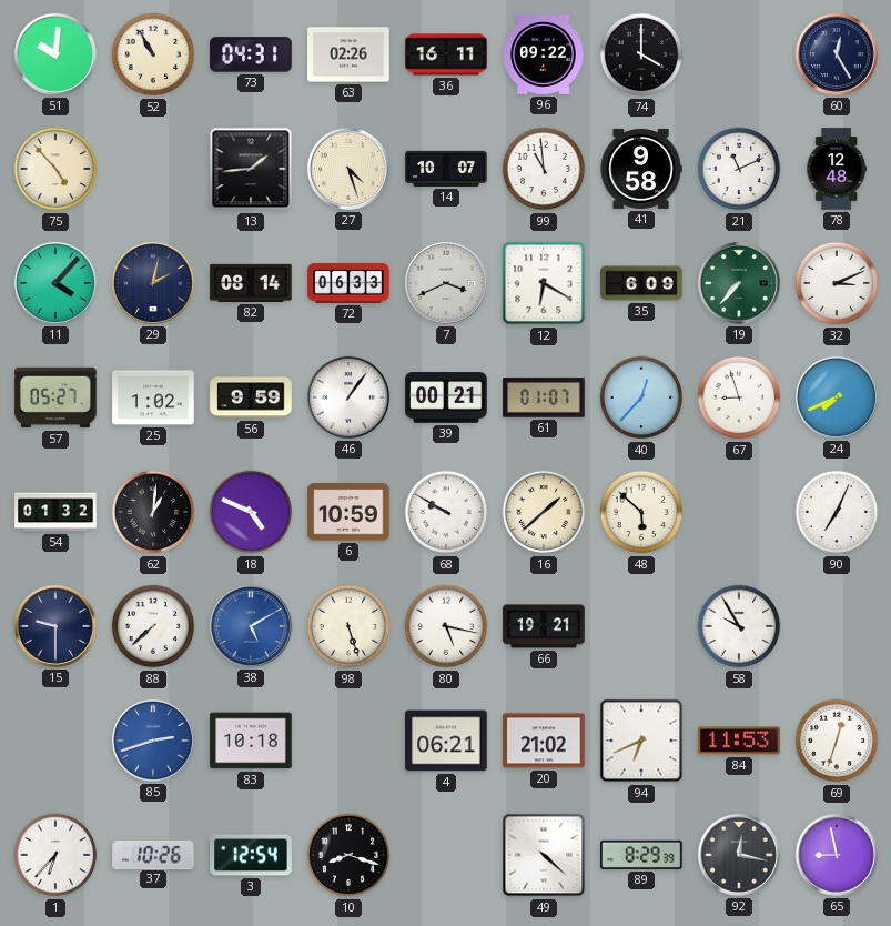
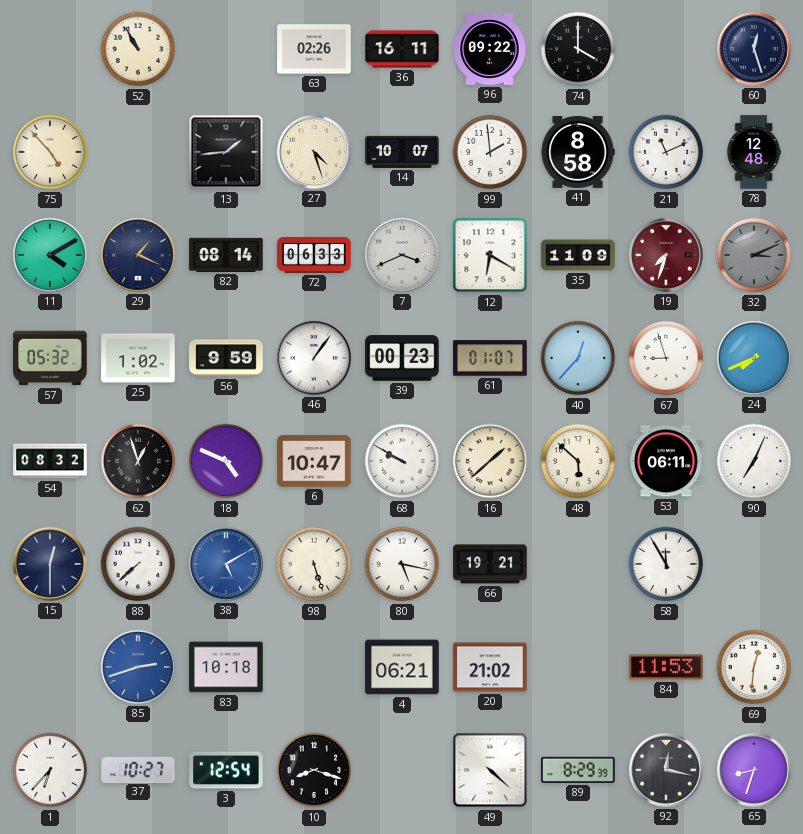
51: 10:01 -> none (55, 54)
73: 04:31 -> none (251, 54)
60: 12:25 -> 12:27 (754, 49)
99: 10:59 -> 1:59 (490, 152)
41: 9:58 -> 8:58 (578, 152)
11: 4:07 -> 4:10 (50, 255)
29: 2:02 -> 1:19 (138, 255)
35: 6:09 -> 11:09 (578, 255)
19: 7:37 -> 7:33 (666, 255)
19 dial: green -> burgundy (666, 255)
32 dial: white -> grey (754, 255)
57: 05:27 -> 05:32 (50, 358)
39: 00:21 -> 00:23 (402, 358)
54: 01:32 -> 08:32 (50, 461)
62: 1:01 -> 12:57 (138, 461)
6: 10:59 -> 10:47 (314, 461)
53: none -> 06:11 (666, 461)
15: 9:30 -> 12:30 (50, 564)
58: 9:55 -> 11:55 (666, 564)
94: 6:41 -> none (641, 741)
69: 12:33 -> 12:31 (754, 667)
37: 10:26 -> 10:27 (138, 769)
65: 8:58 -> 8:33 (754, 770)
